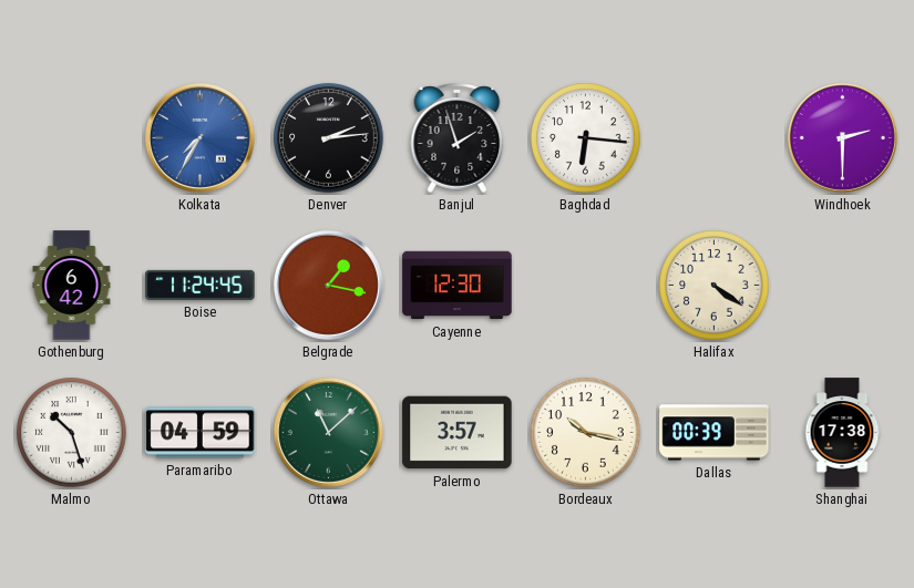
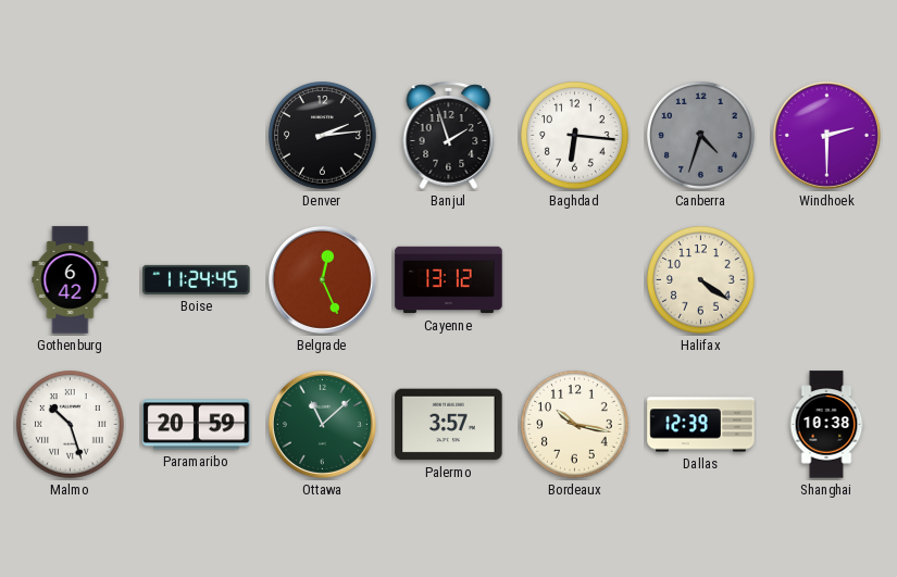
Kolkata: 7:35 -> none (199, 137)
Canberra: none -> 4:33 (701, 136)
Belgrade: 1:17 -> 12:26 (322, 279)
Cayenne: 12:30 -> 13:12 (449, 280)
Paramaribo: 04:59 -> 20:59 (197, 425)
Dallas: 00:39 -> 12:39 (701, 425)
Shanghai: 17:38 -> 10:38 (826, 425)
